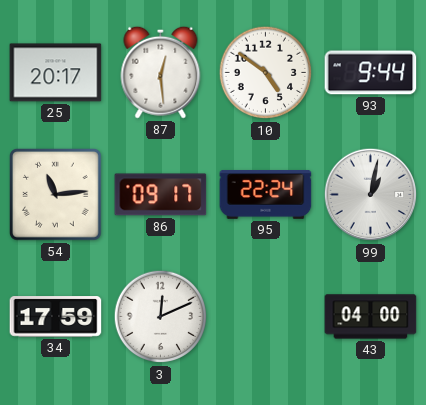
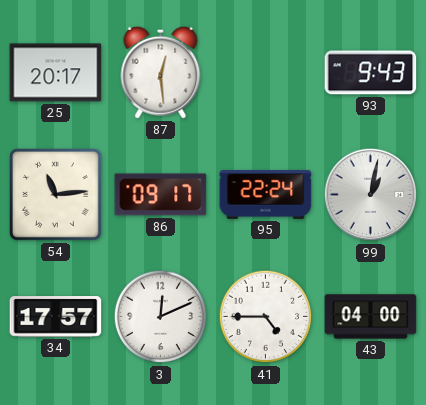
10: 4:51 -> none (266, 73)
93: 9:44 -> 9:43 (371, 73)
34: 17:59 -> 17:57 (56, 317)
41: none -> 4:45 (266, 317)
